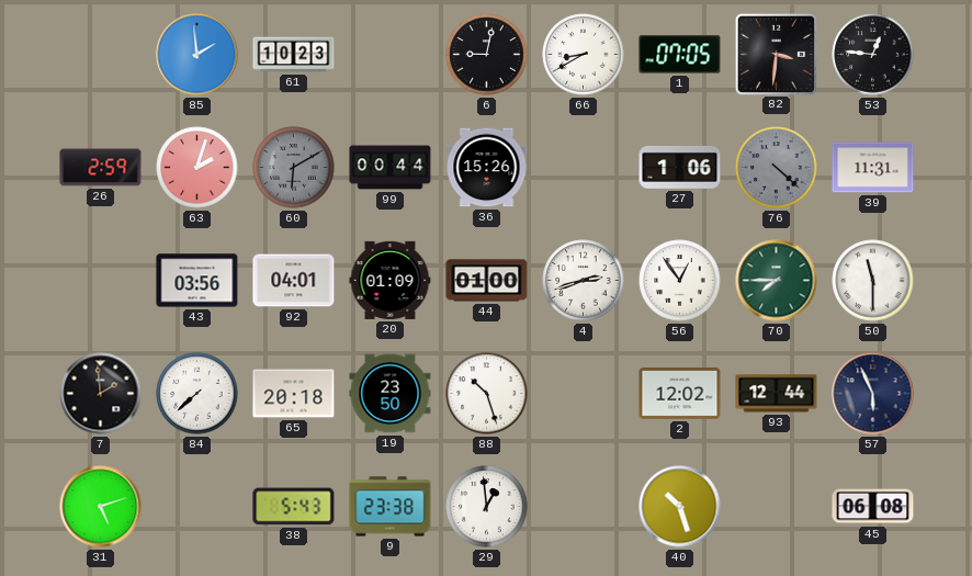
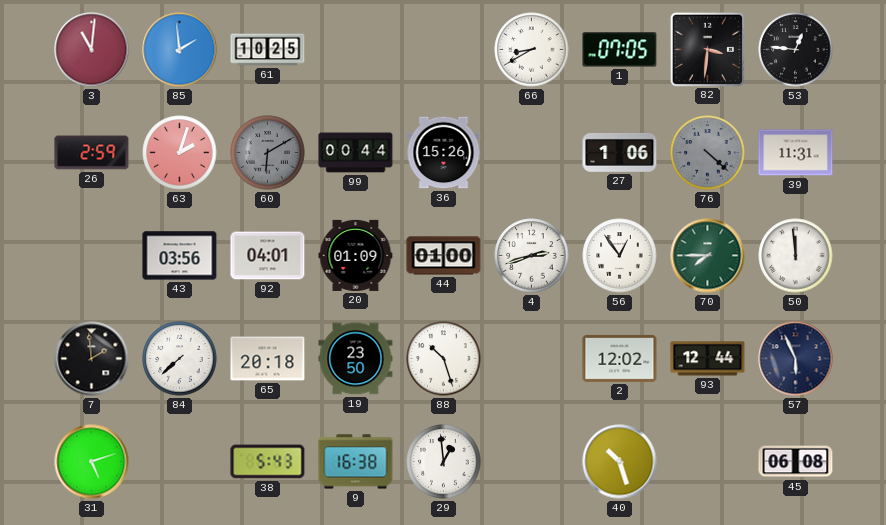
3: none -> 11:01 (92, 50)
61: 10:23 -> 10:25 (268, 50)
6: 9:02 -> none (487, 55)
50: 11:30 -> 11:59 (796, 256)
9: 23:38 -> 16:38 (356, 462)
